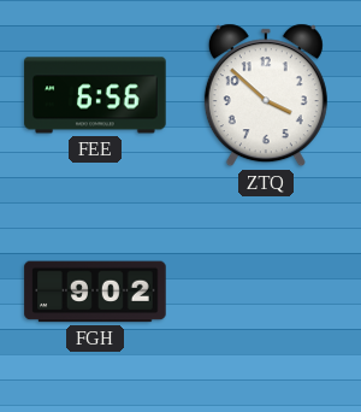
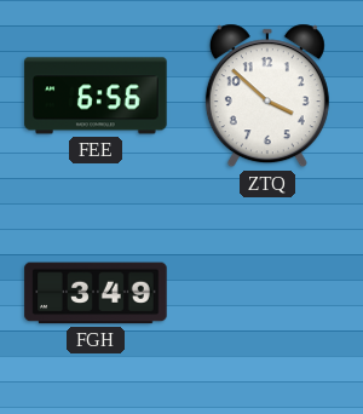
FGH: 9:02 -> 3:49 (96, 293)
